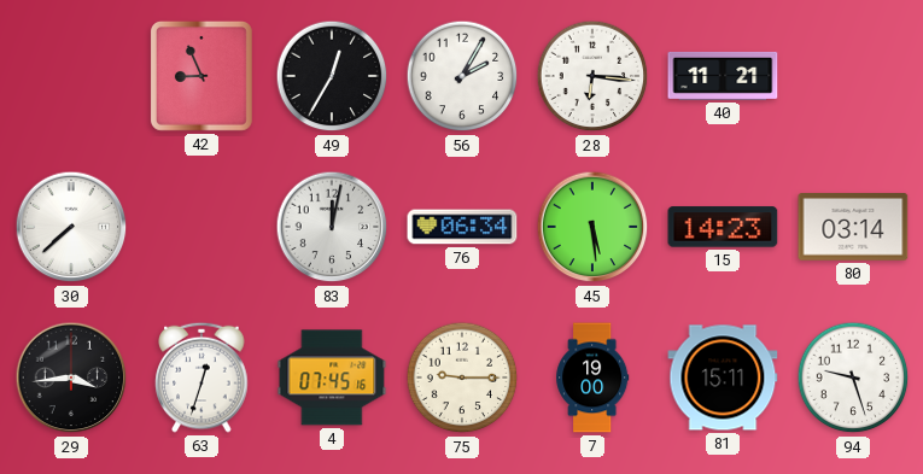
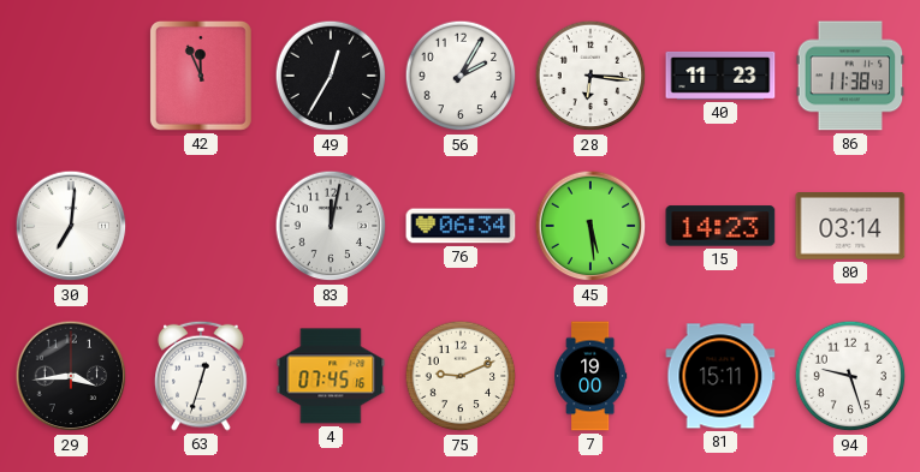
42: 8:56 -> 11:56 (201, 76)
40: 11:21 -> 11:23 (720, 76)
86: none -> 11:38 (850, 76)
30: 7:38 -> 7:01 (71, 226)
75: 9:15 -> 9:11 (461, 376)
